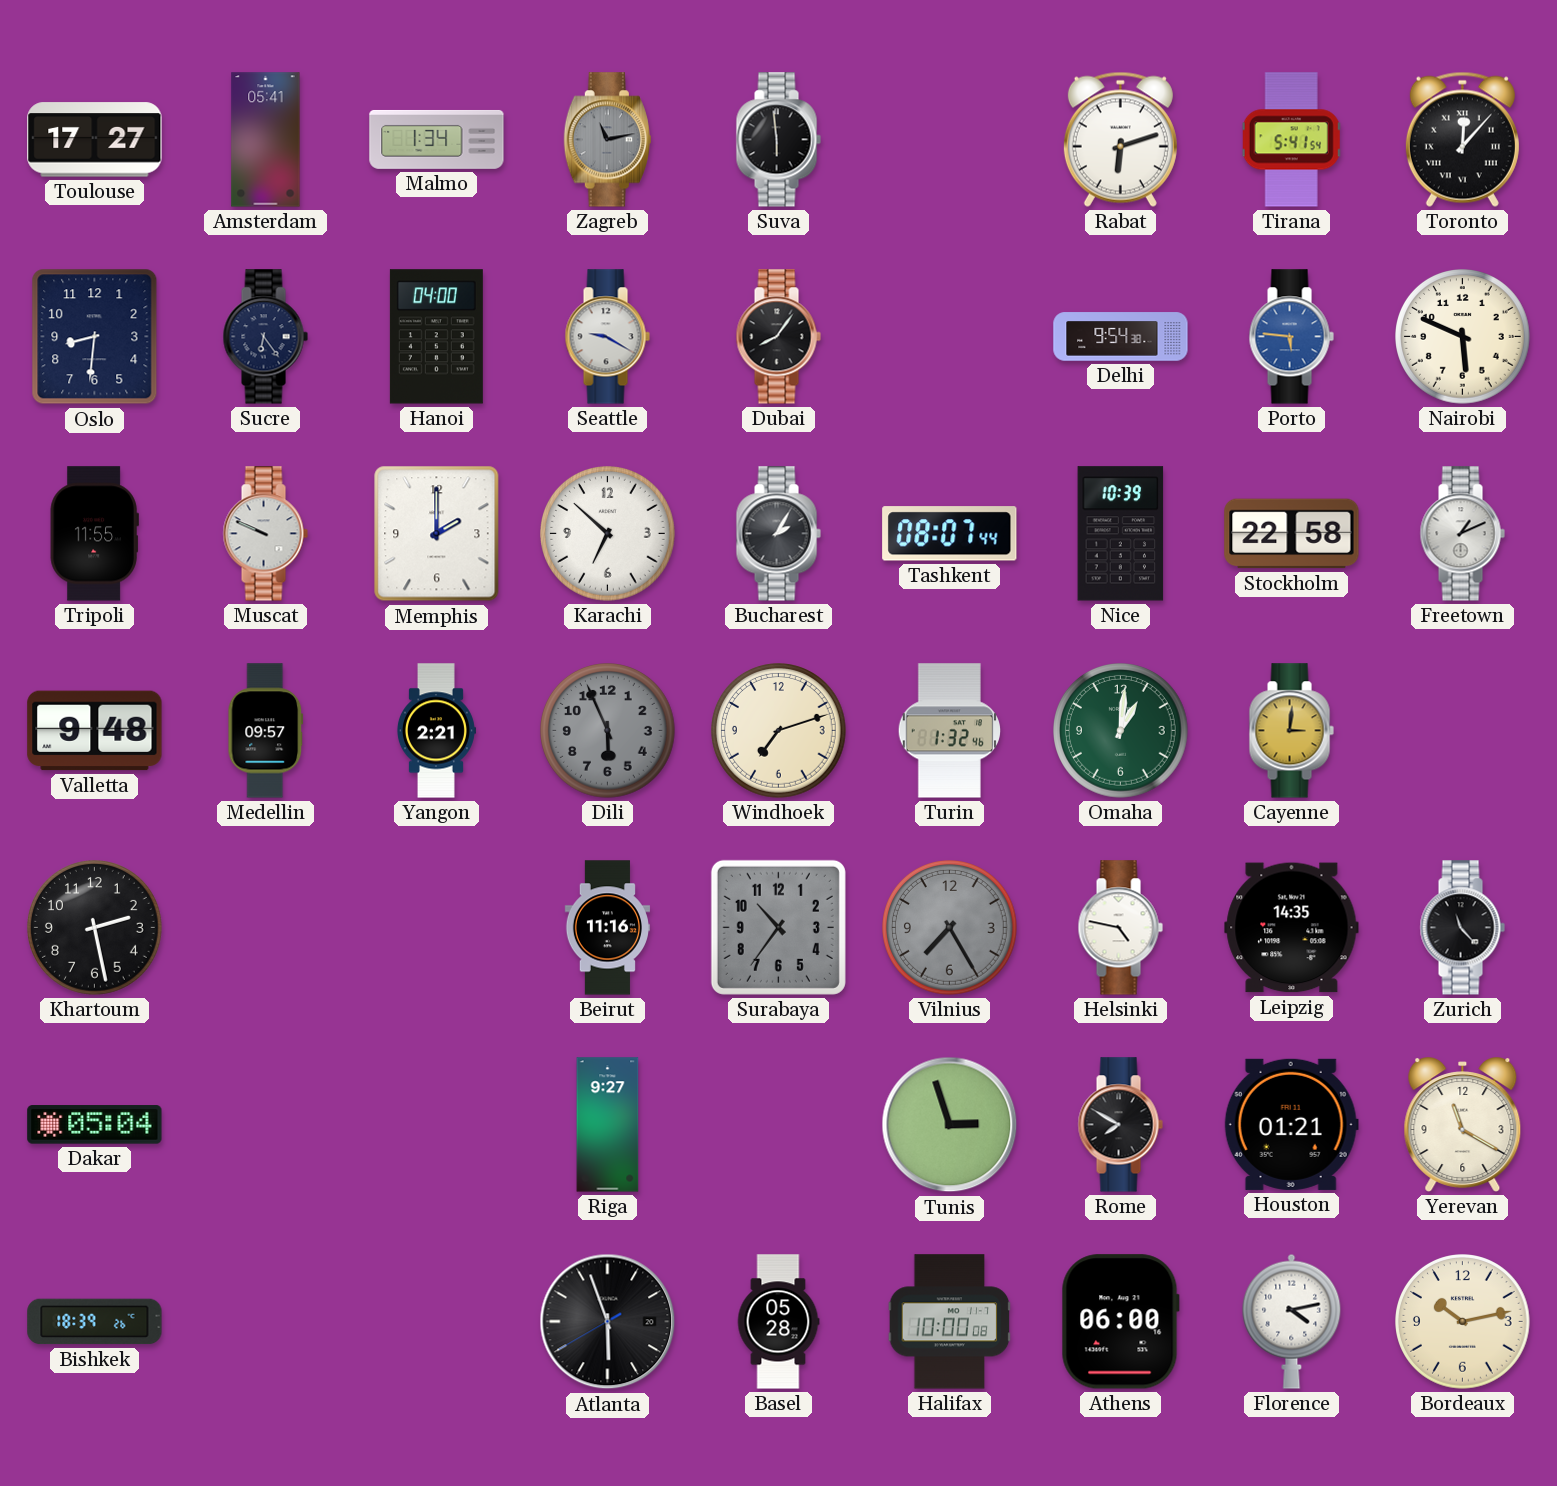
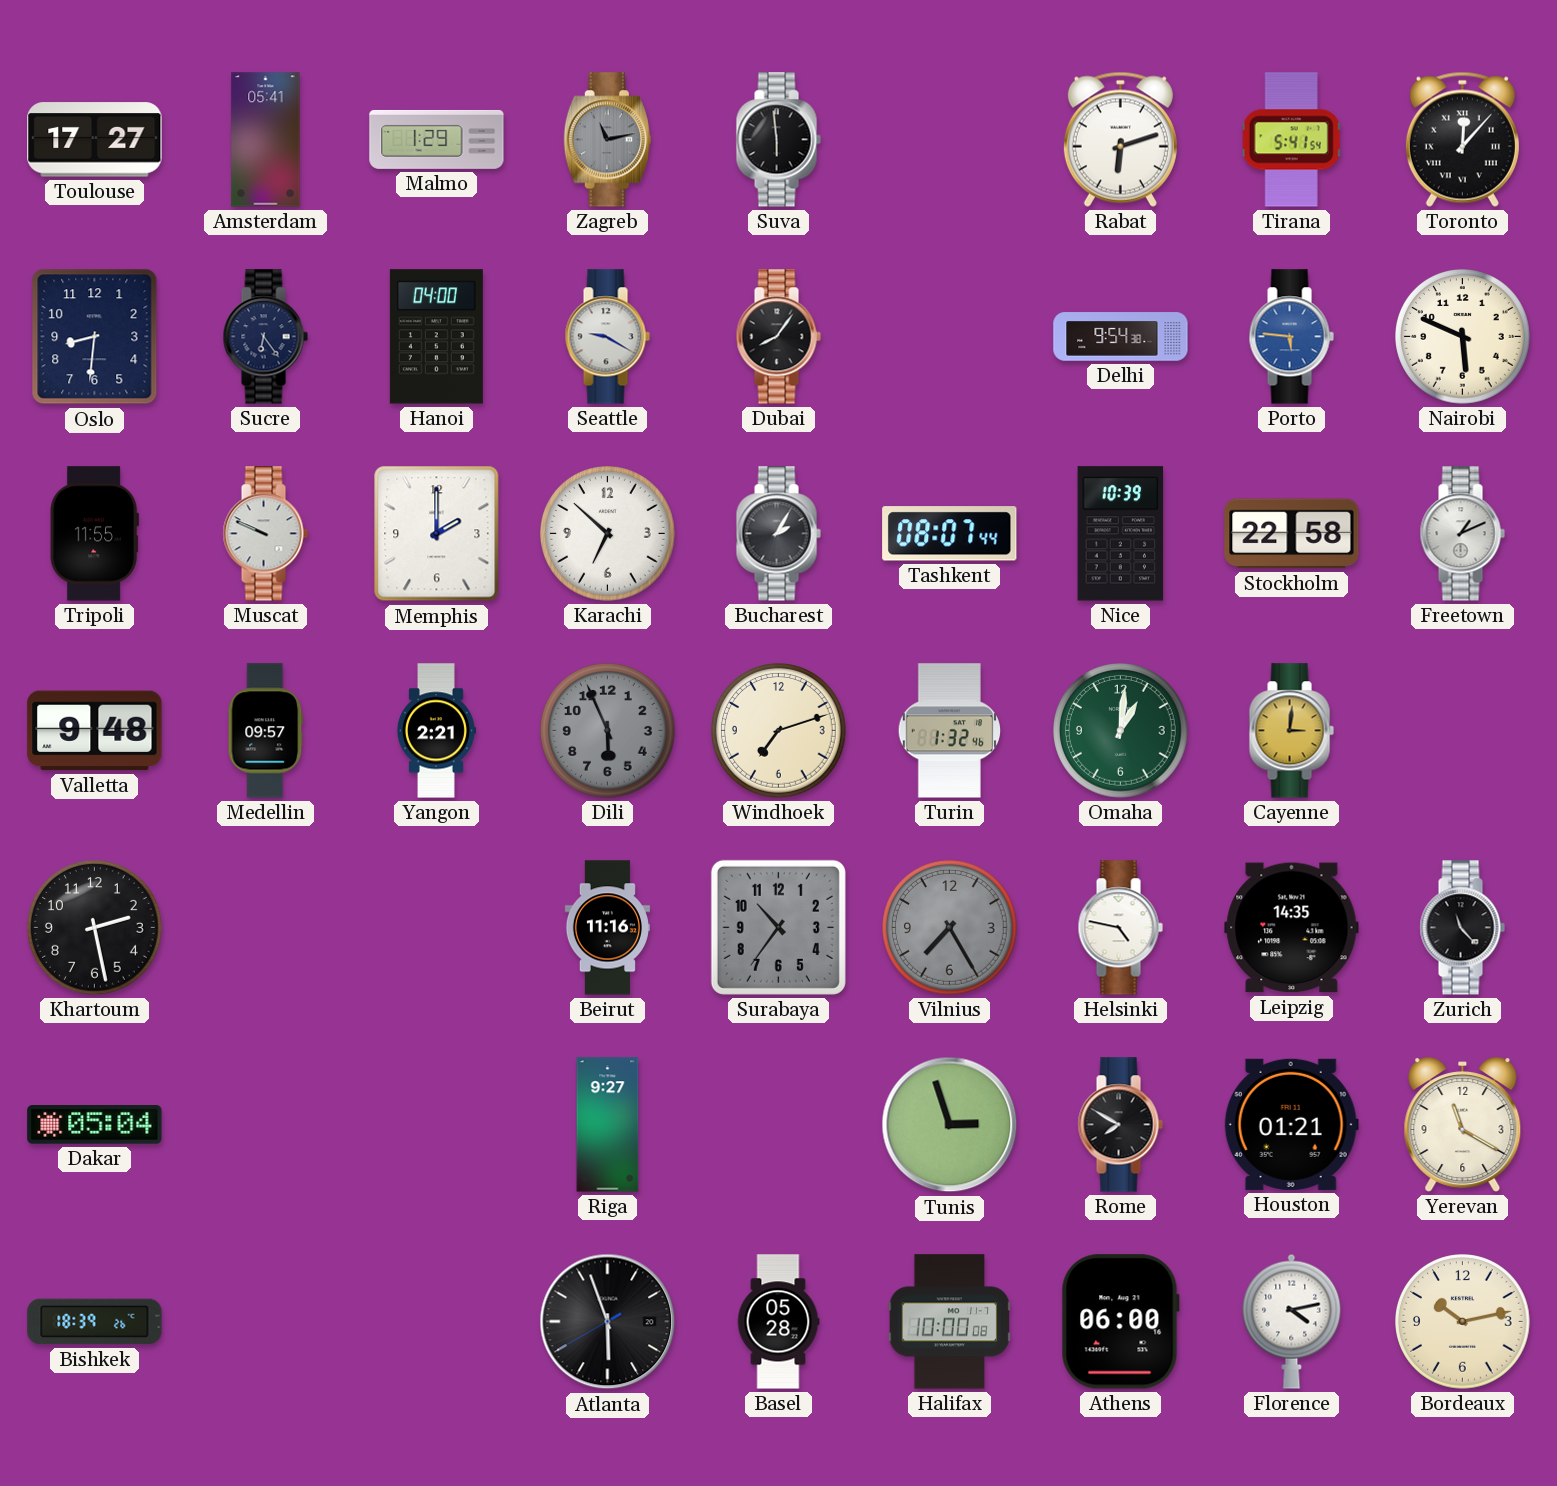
Malmo: 1:34 -> 1:29 (437, 139)
